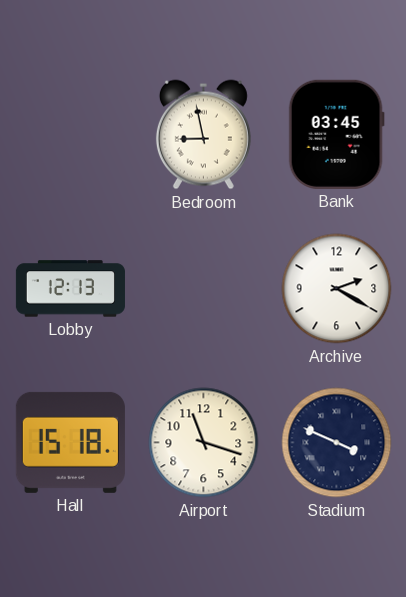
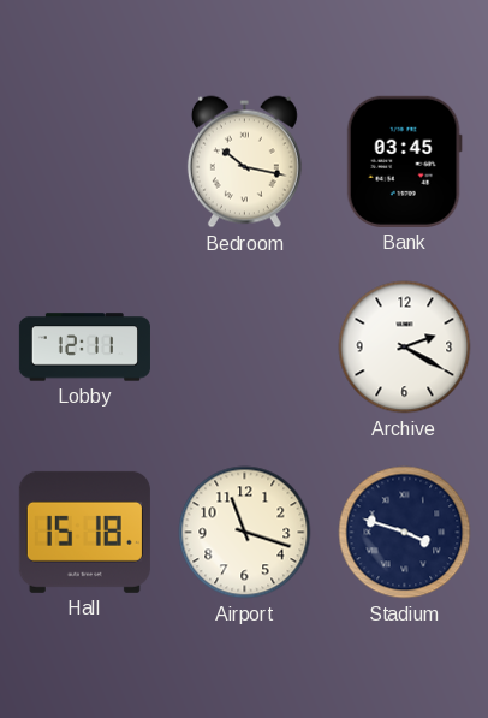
Bedroom: 8:58 -> 10:17 (244, 162)
Lobby: 12:13 -> 12:11 (84, 348)
Stadium: 3:49 -> 3:48 (405, 533)
